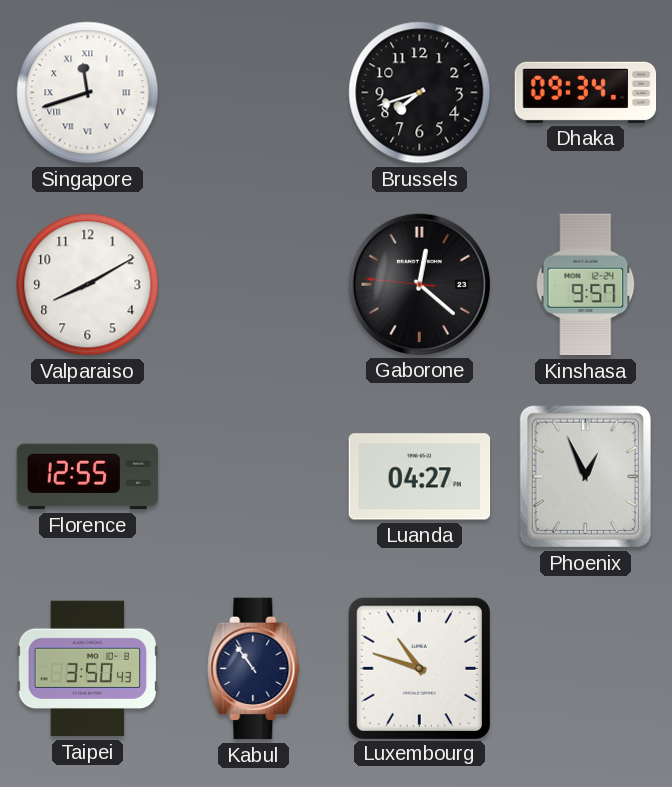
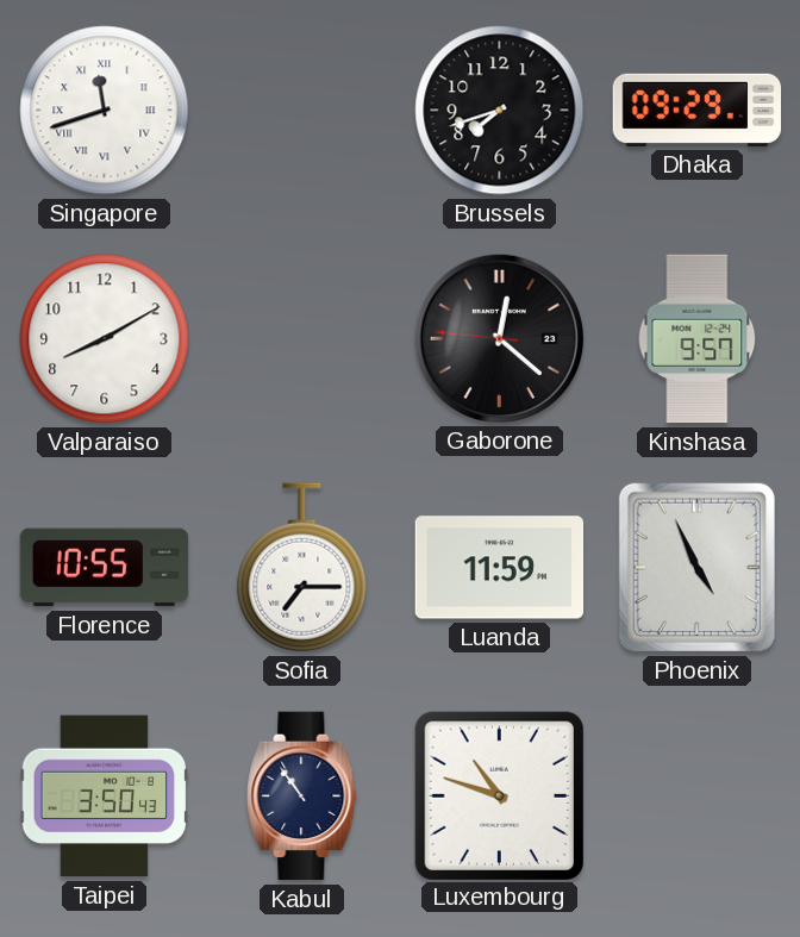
Dhaka: 09:34 -> 09:29 (698, 110)
Florence: 12:55 -> 10:55 (105, 568)
Sofia: none -> 7:15 (302, 568)
Luanda: 04:27 -> 11:59 (500, 568)
Phoenix: 12:56 -> 4:56 (696, 567)
